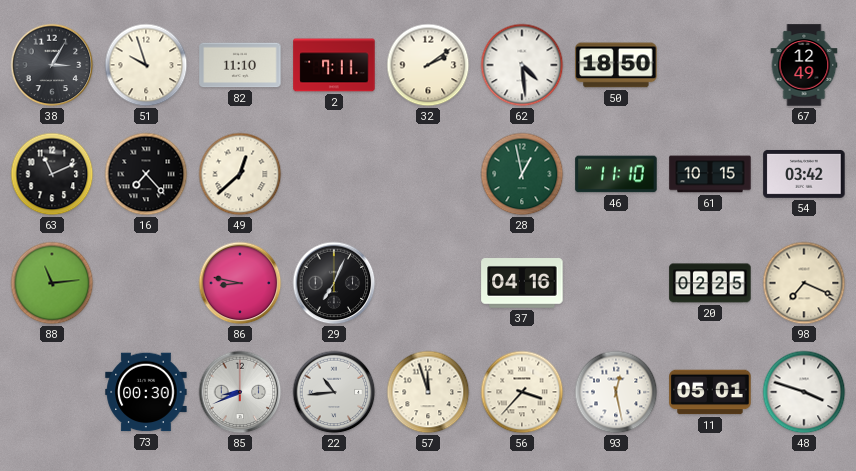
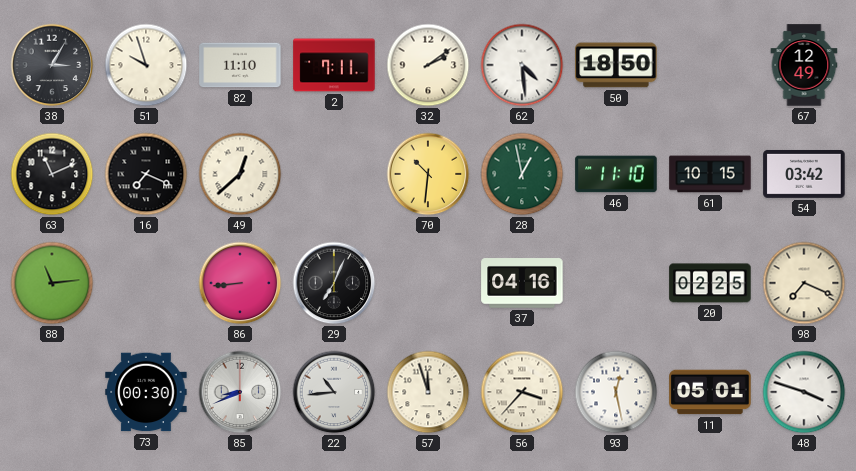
16: 7:23 -> 7:19 (146, 174)
70: none -> 10:31 (428, 174)
86: 8:47 -> 8:44 (240, 283)
